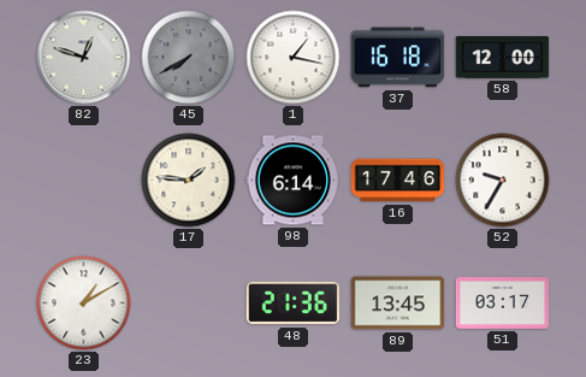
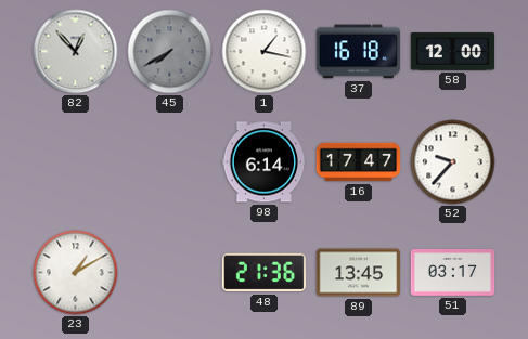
82: 12:48 -> 12:53 (76, 52)
17: 1:46 -> none (189, 181)
16: 17:46 -> 17:47 (359, 162)
52: 9:35 -> 9:37 (453, 162)
